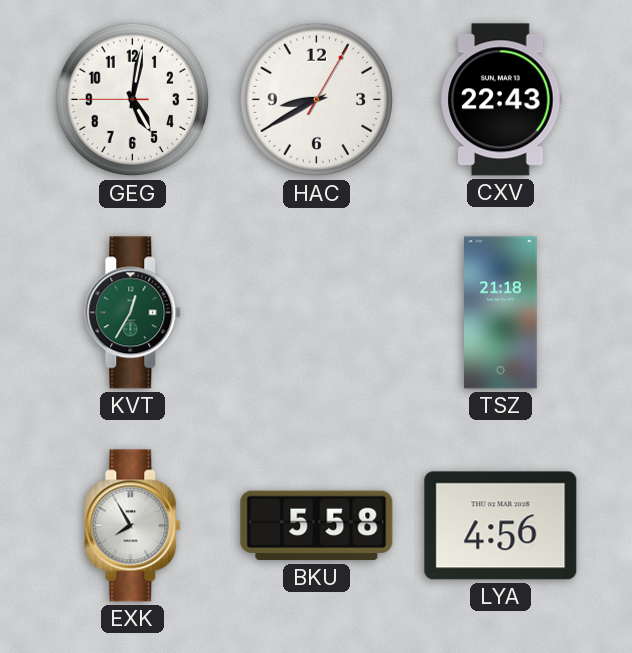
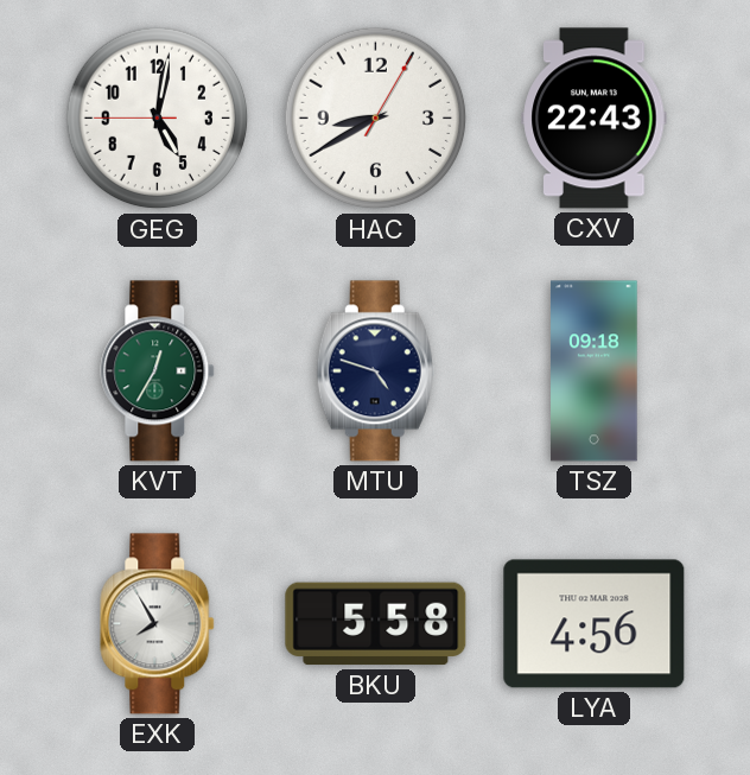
MTU: none -> 4:48 (375, 371)
TSZ: 21:18 -> 09:18 (595, 371)
